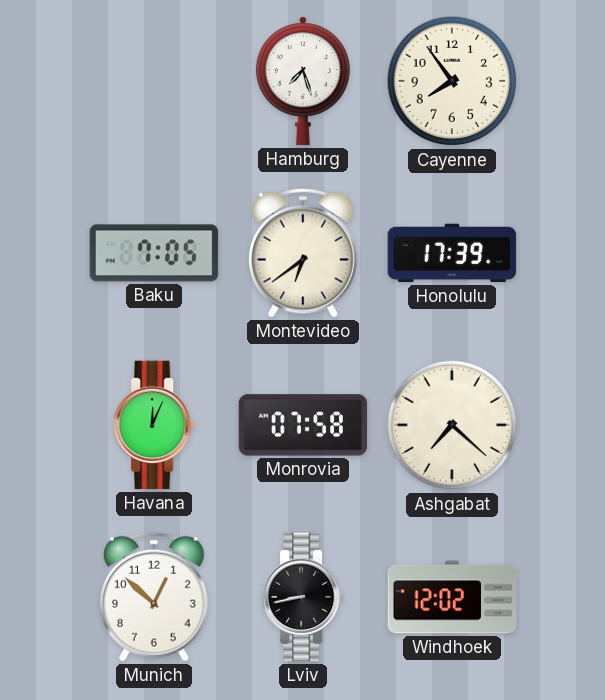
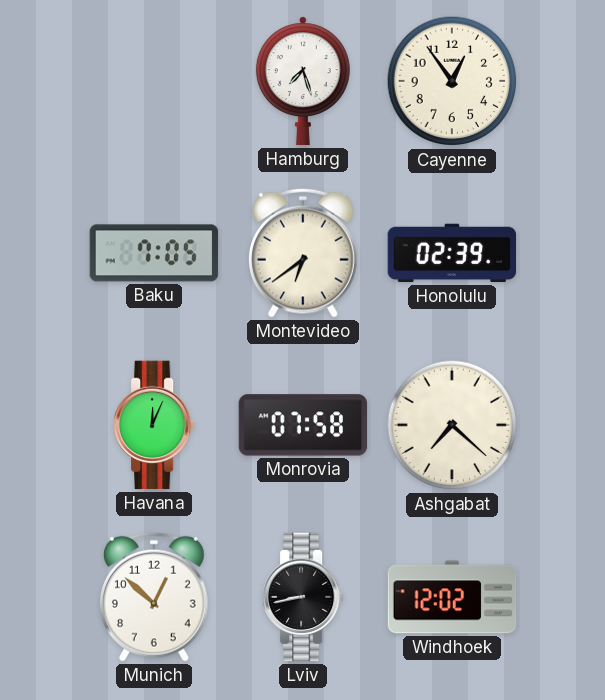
Cayenne: 7:54 -> 12:54 (452, 81)
Honolulu: 17:39 -> 02:39 (452, 253)
